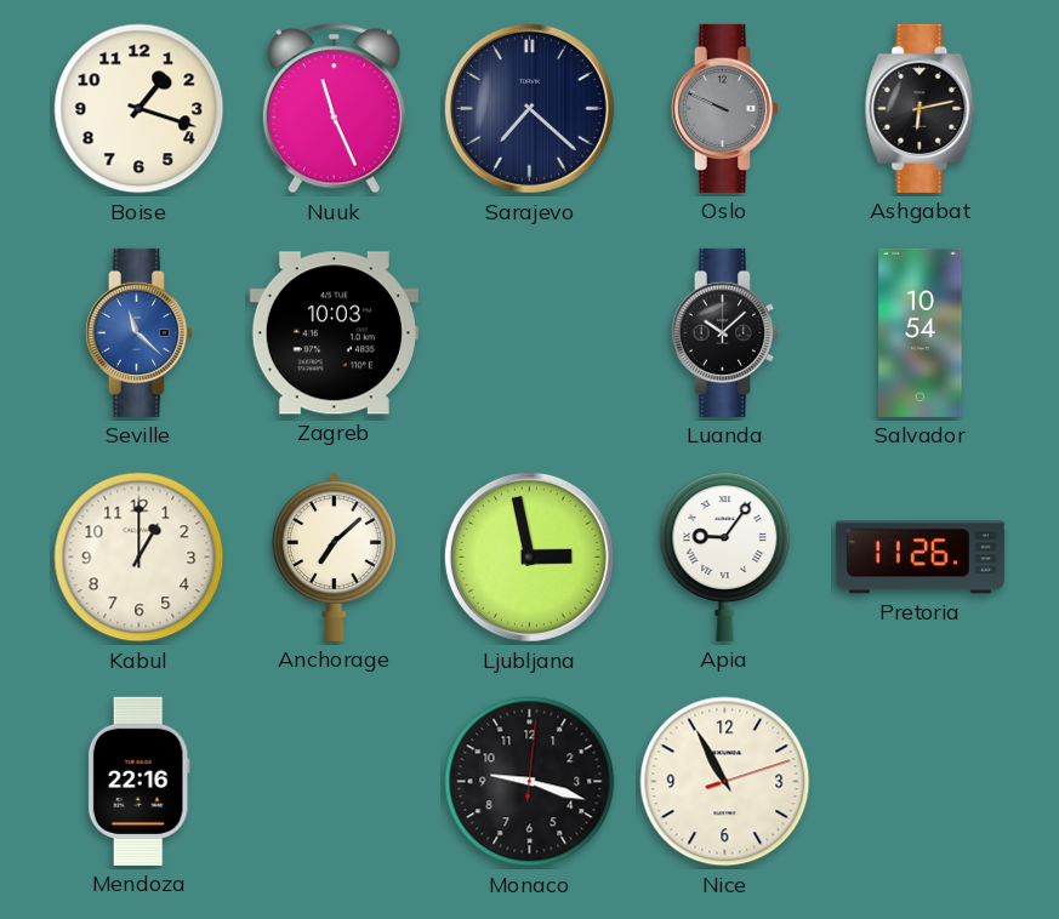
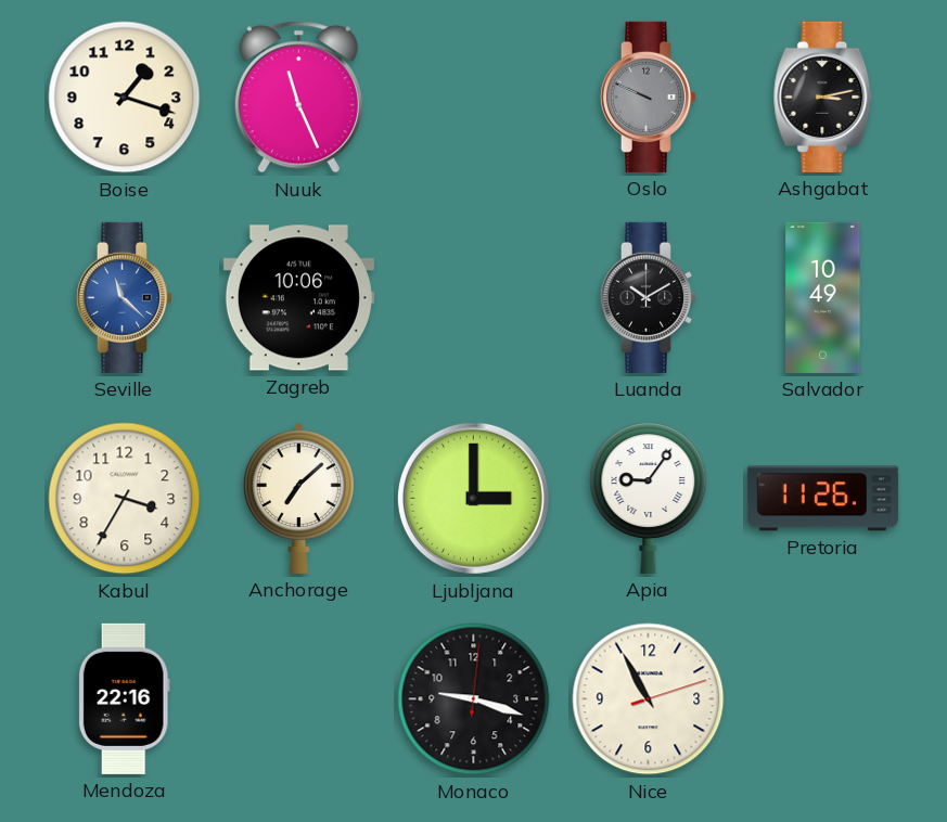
Sarajevo: 7:22 -> none (529, 108)
Ashgabat: 6:13 -> 3:13 (823, 97)
Zagreb: 10:03 -> 10:06 (298, 298)
Luanda: 10:08 -> 10:10 (648, 297)
Salvador: 10:54 -> 10:49 (823, 297)
Kabul: 1:00 -> 3:35 (125, 499)
Ljubljana: 2:58 -> 3:00 (473, 498)
